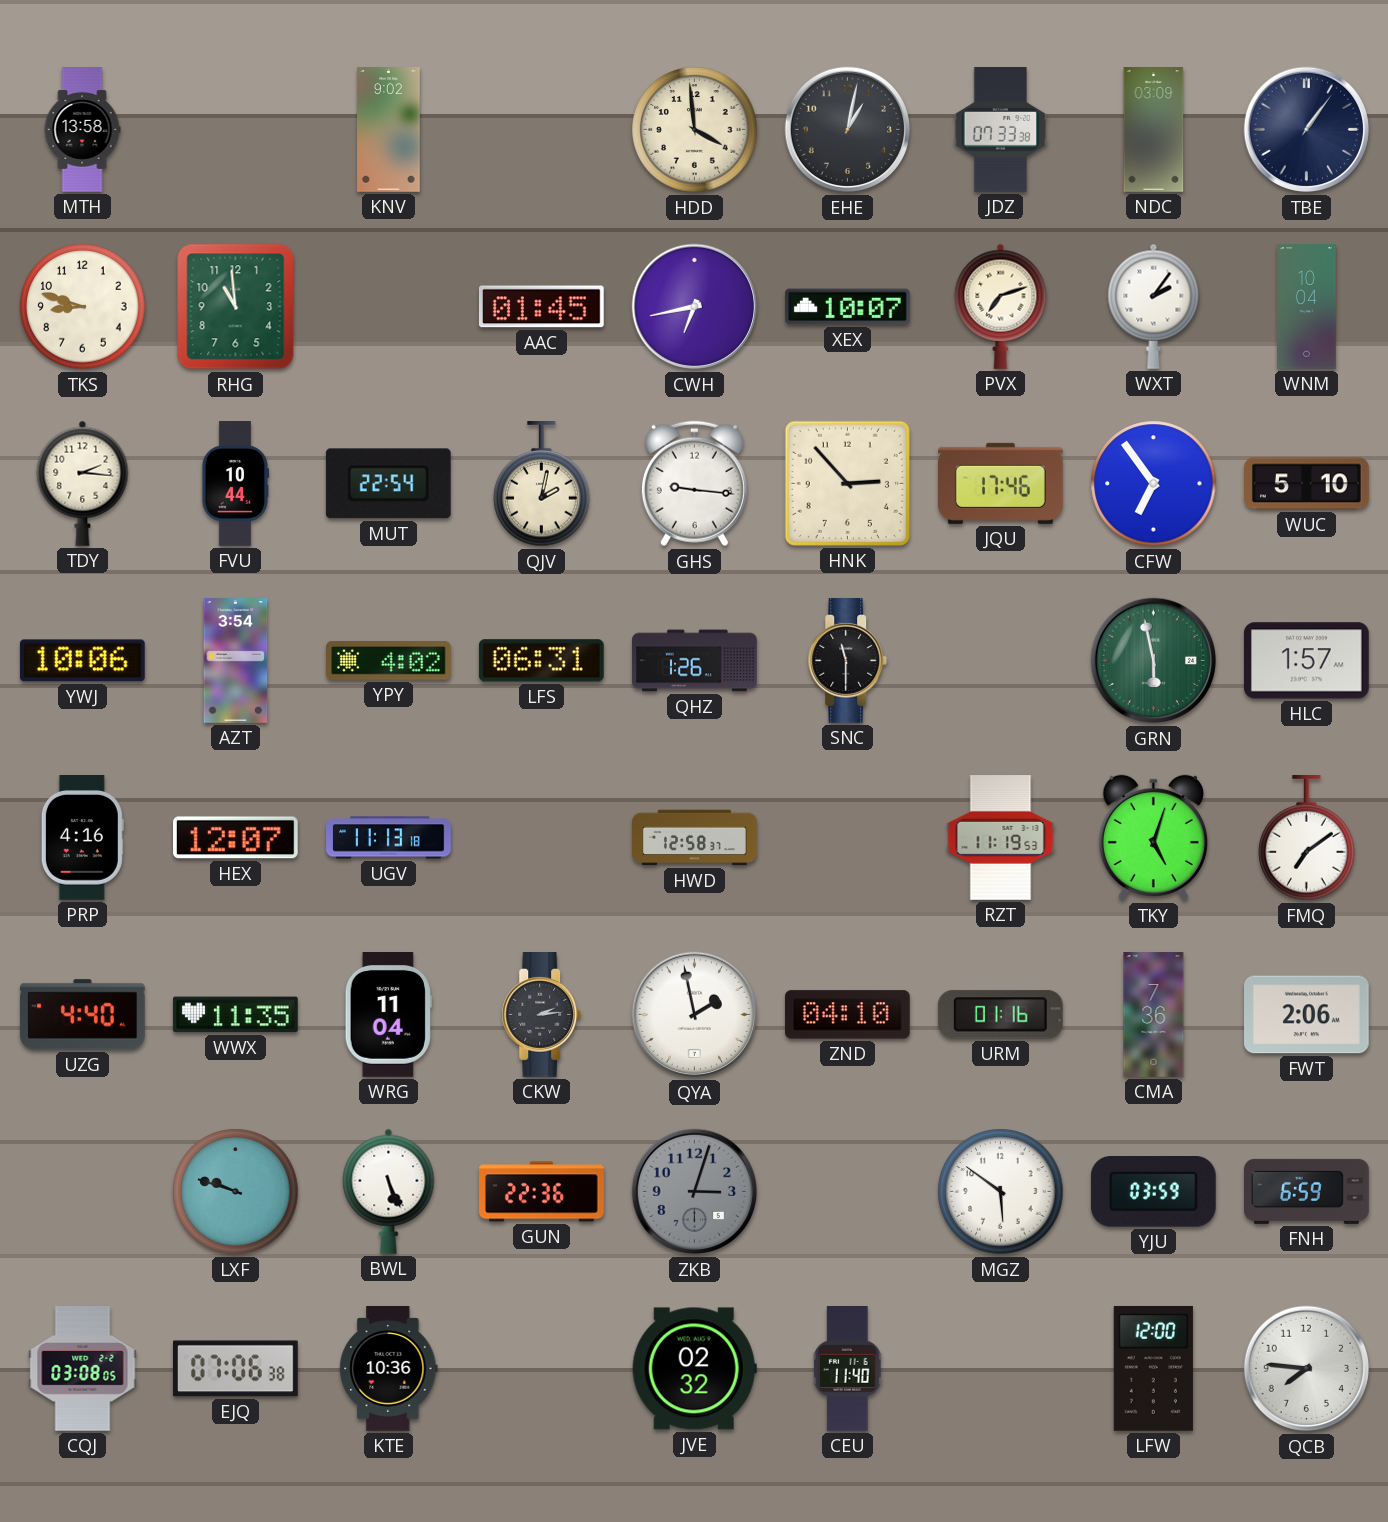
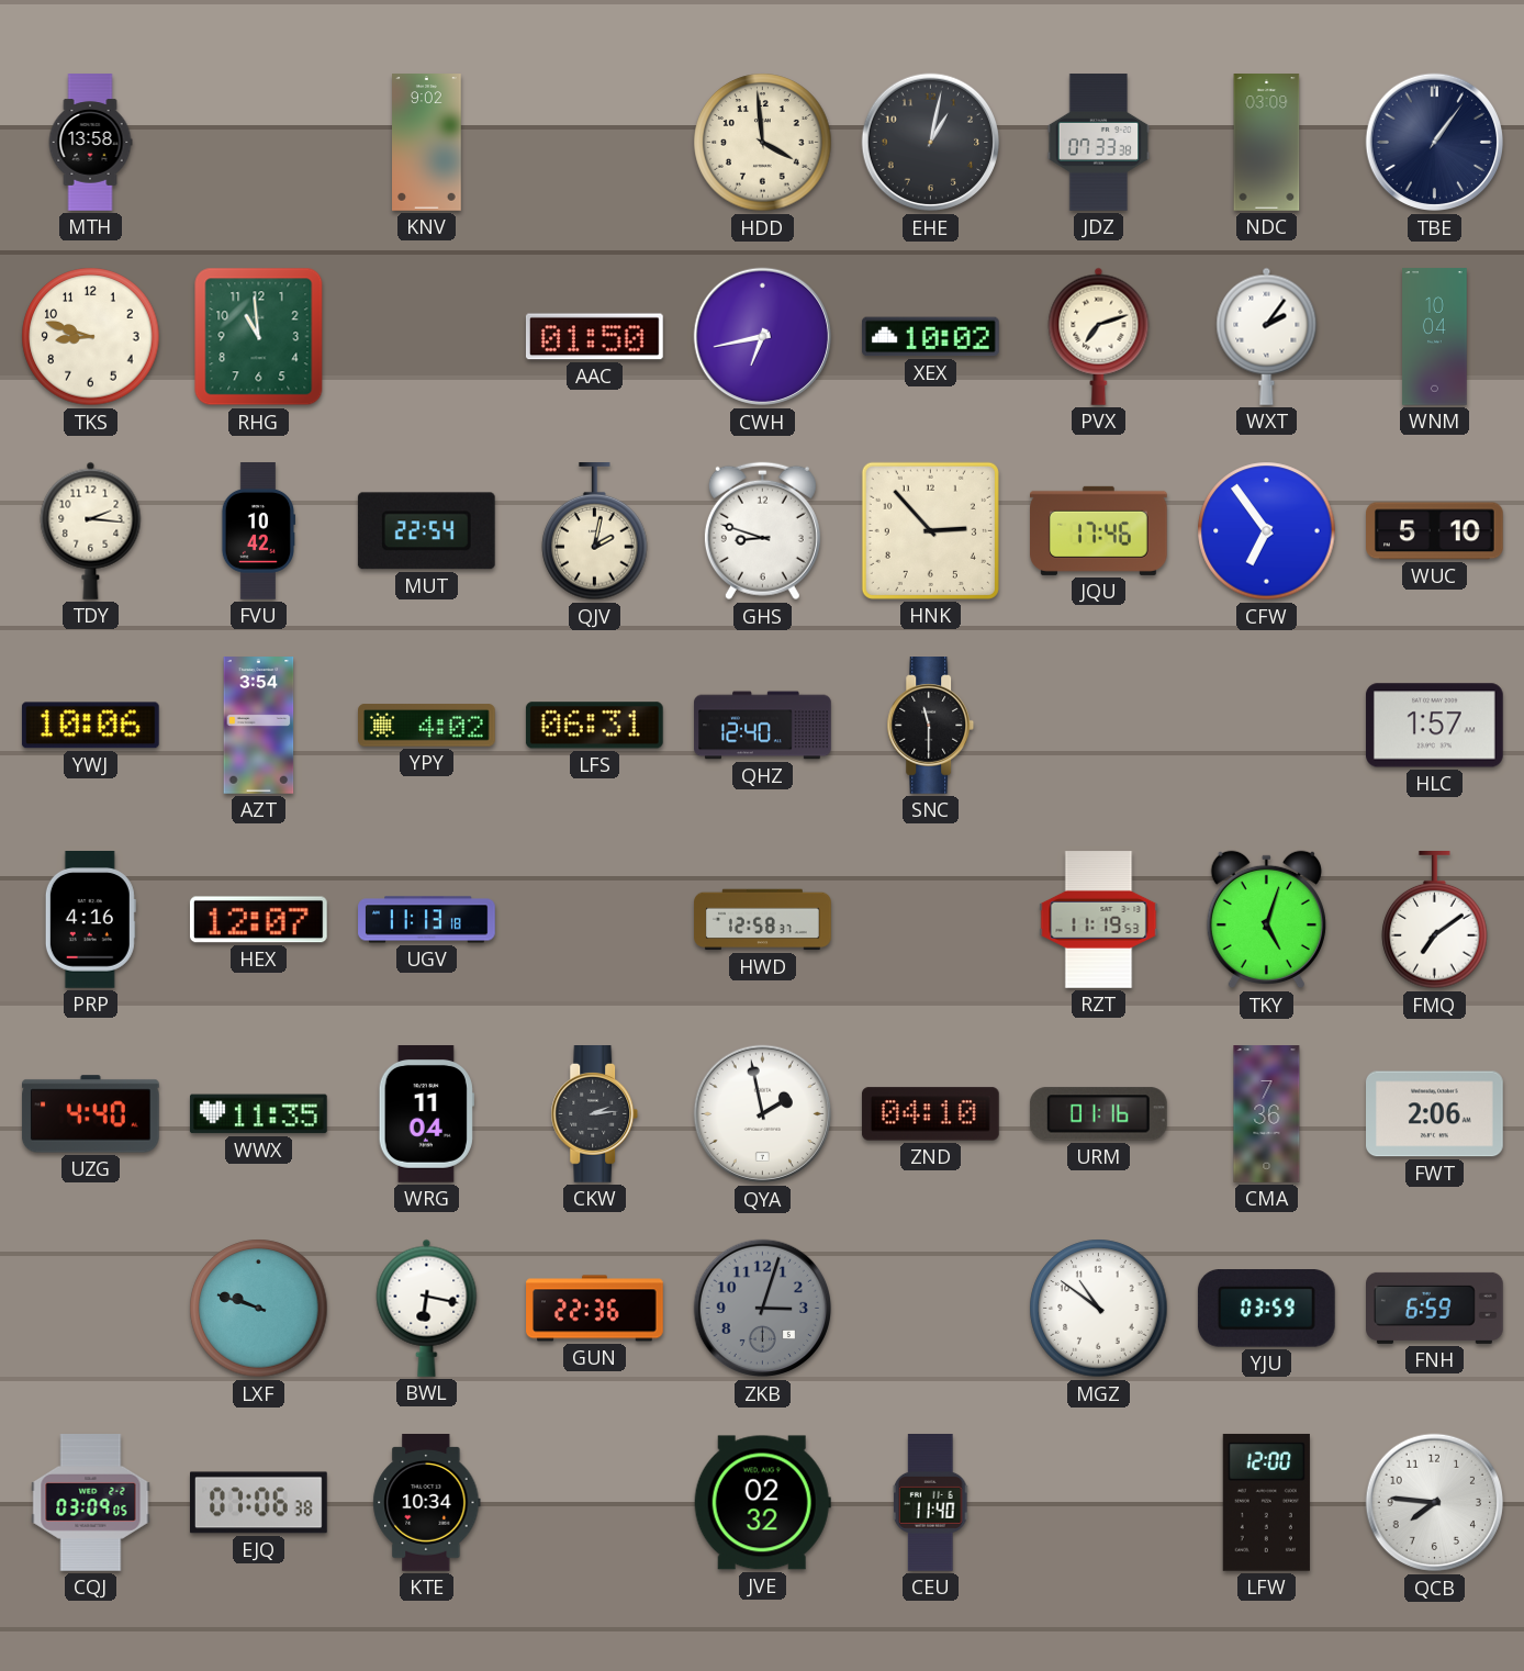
AAC: 01:45 -> 01:50 (594, 337)
XEX: 10:07 -> 10:02 (930, 337)
FVU: 10:44 -> 10:42 (257, 531)
GHS: 9:16 -> 8:48 (762, 531)
QHZ: 1:26 -> 12:40 (763, 726)
GRN: 5:58 -> none (1154, 661)
BWL: 5:26 -> 6:17 (427, 1308)
MGZ: 5:51 -> 10:51 (1099, 1309)
CQJ: 03:08 -> 03:09 (91, 1503)
KTE: 10:36 -> 10:34 (427, 1503)
